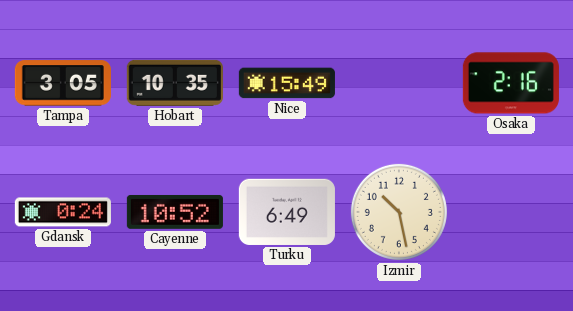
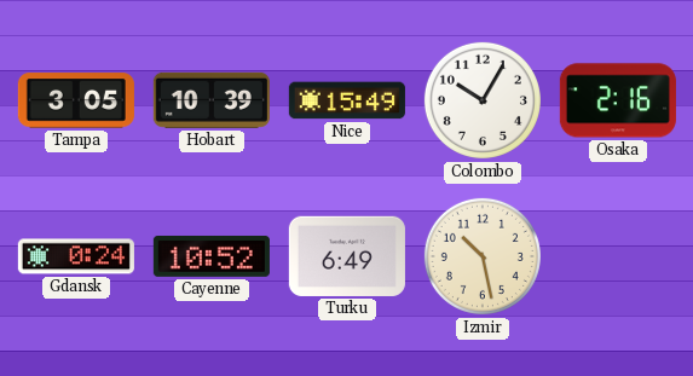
Hobart: 10:35 -> 10:39 (212, 100)
Colombo: none -> 10:05 (483, 100)
